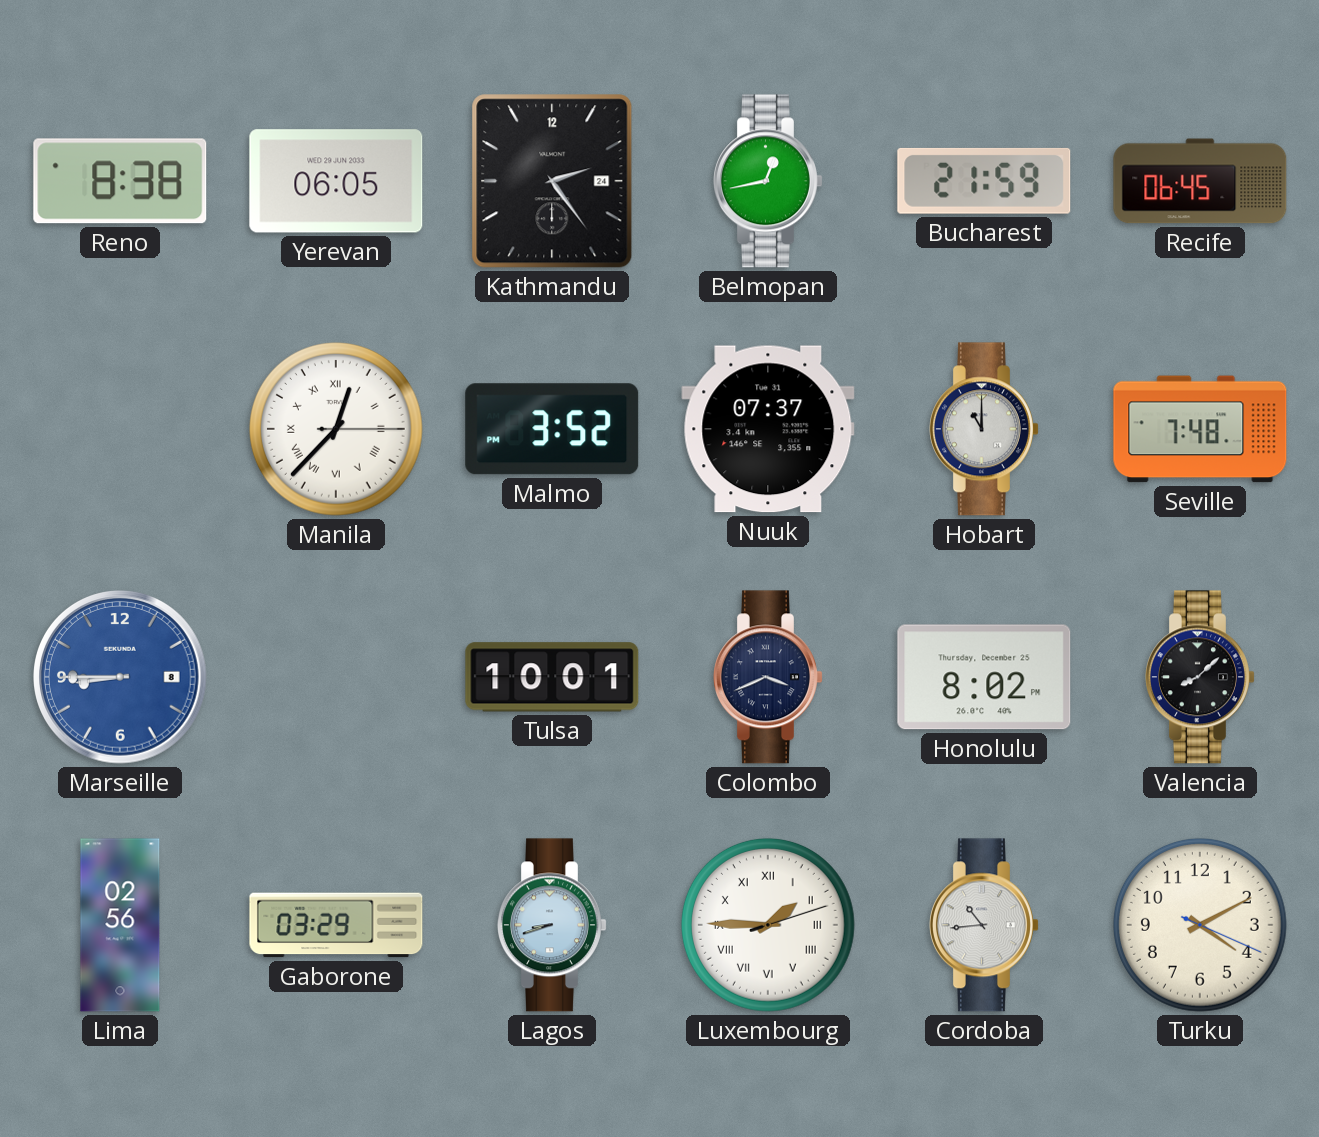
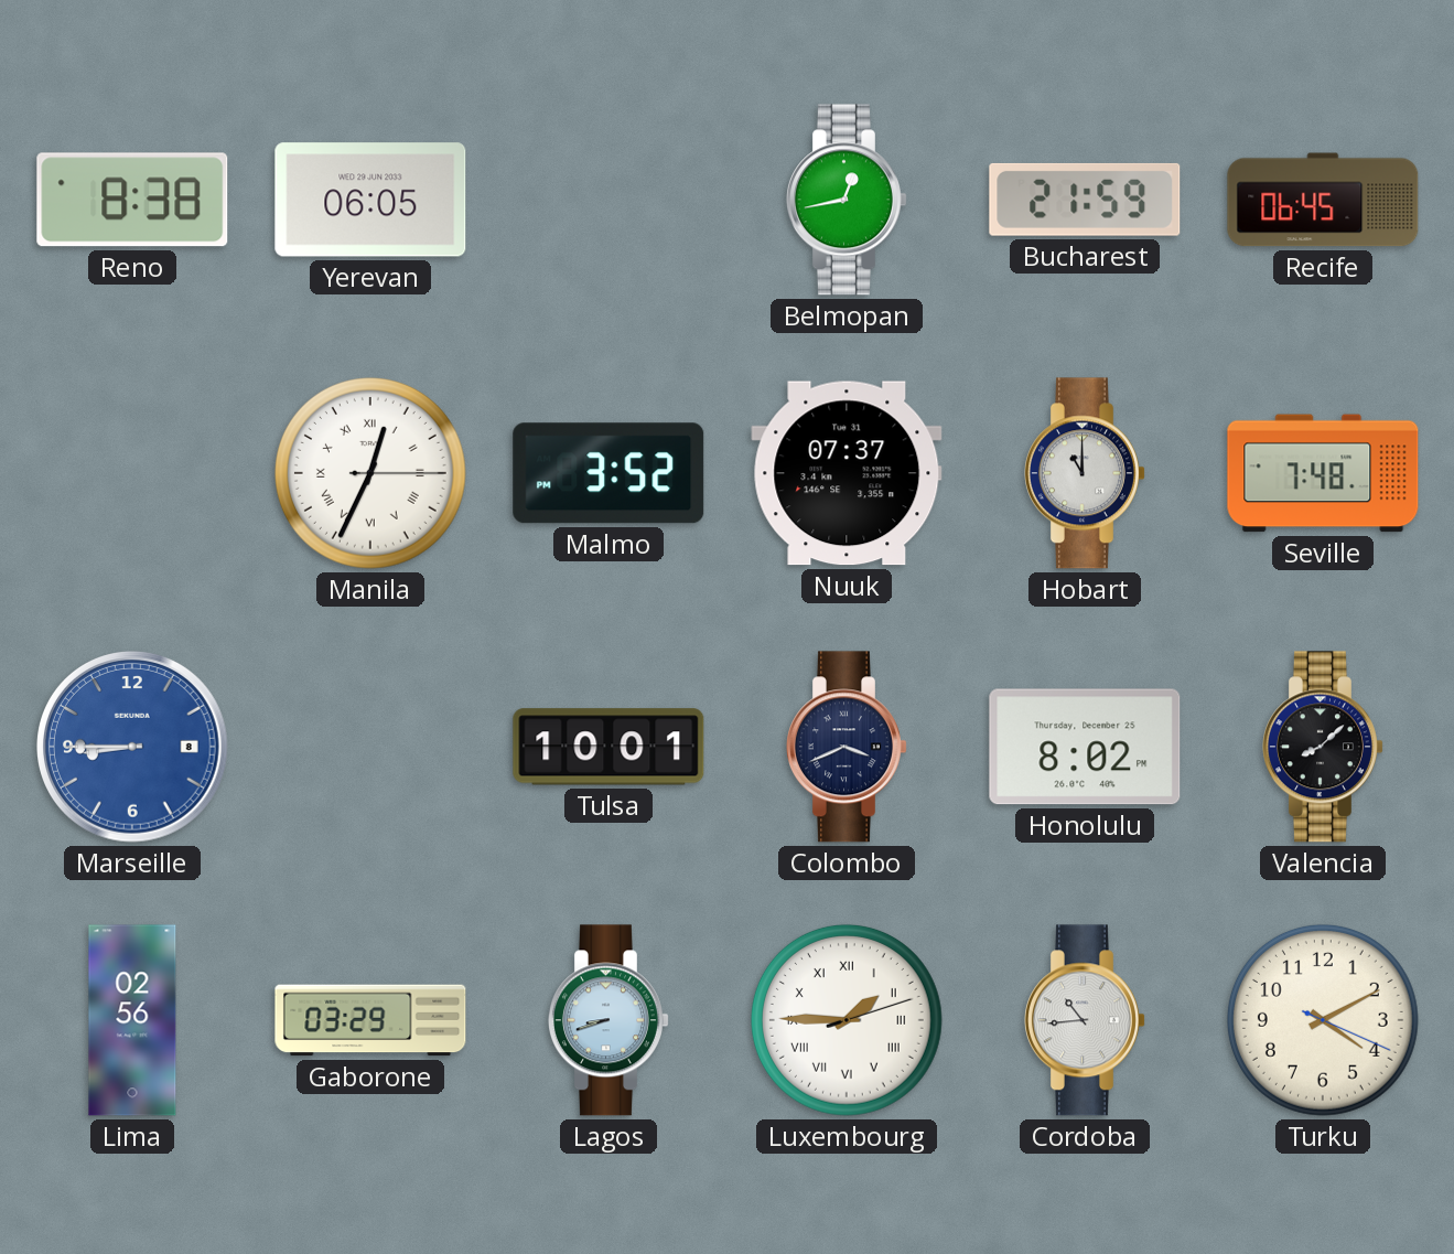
Kathmandu: 2:24 -> none (552, 181)
Manila: 12:37 -> 12:34 (370, 473)
